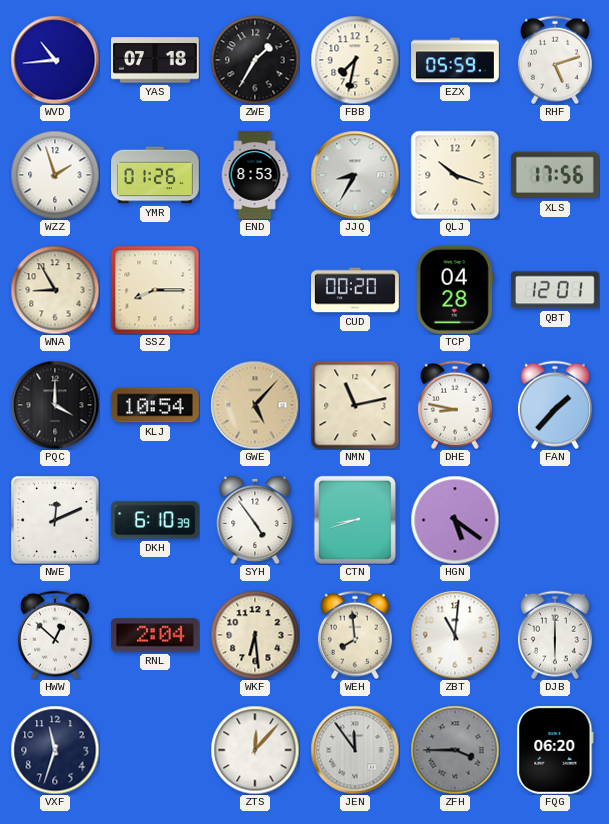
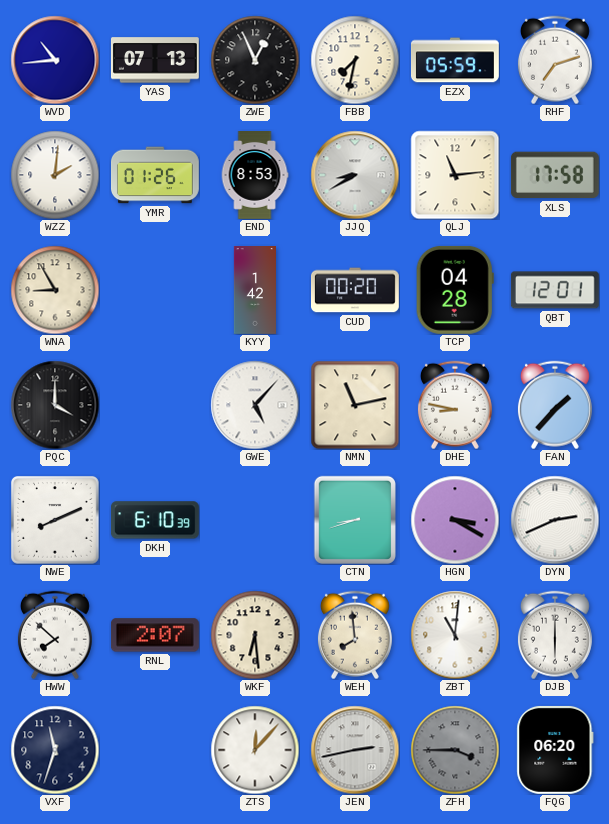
YAS: 07:18 -> 07:13 (155, 60)
ZWE: 1:35 -> 12:56 (255, 60)
RHF: 5:12 -> 7:12 (555, 60)
WZZ: 1:57 -> 2:01 (55, 175)
JJQ: 8:35 -> 8:40 (355, 175)
QLJ: 10:18 -> 11:14 (455, 175)
XLS: 17:56 -> 17:58 (555, 175)
SSZ: 8:15 -> none (155, 290)
KYY: none -> 1:42 (255, 291)
KLJ: 10:54 -> none (155, 405)
GWE dial: champagne -> white (255, 405)
NWE: 12:11 -> 8:11 (55, 521)
SYH: 4:54 -> none (255, 520)
HGN: 5:21 -> 3:20 (455, 520)
DYN: none -> 2:41 (555, 520)
HWW: 12:52 -> 7:52 (55, 635)
RNL: 2:04 -> 2:07 (155, 635)
JEN: 11:54 -> 2:43 (355, 750)
